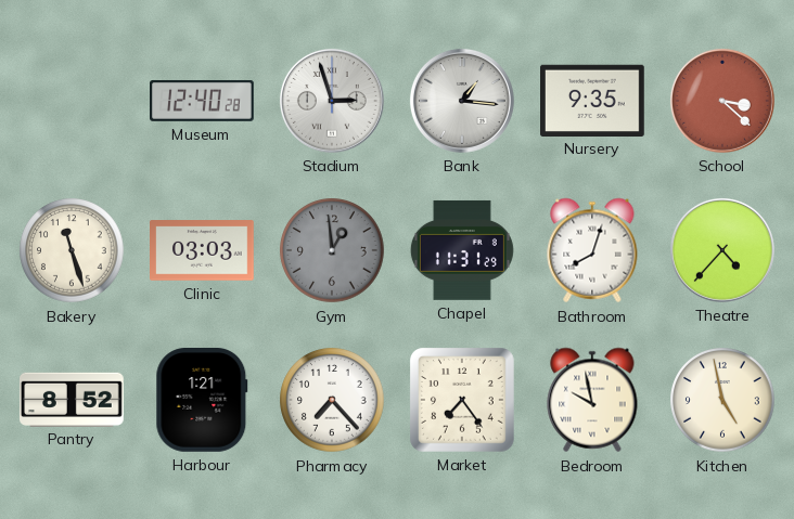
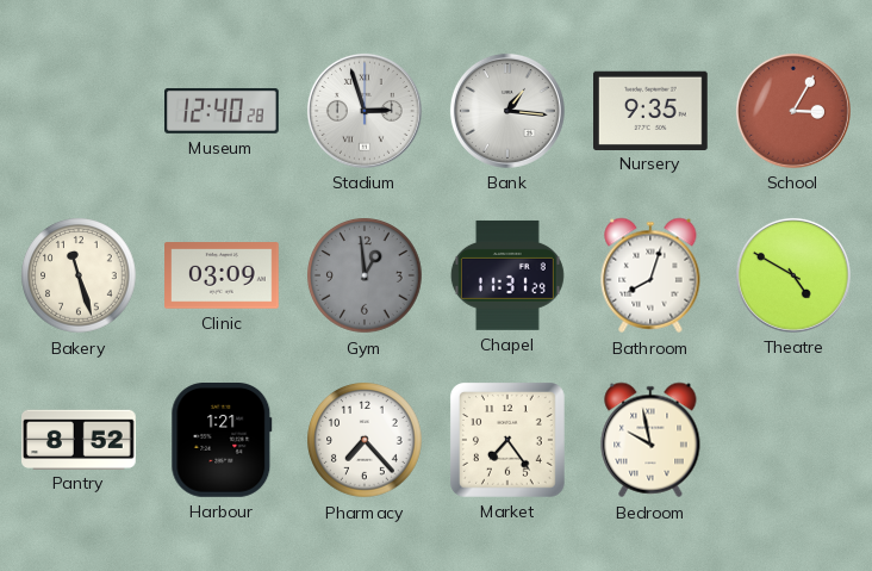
School: 3:22 -> 3:05 (793, 111)
Clinic: 03:03 -> 03:09 (223, 275)
Theatre: 4:37 -> 4:50 (793, 275)
Kitchen: 4:58 -> none (722, 400)
